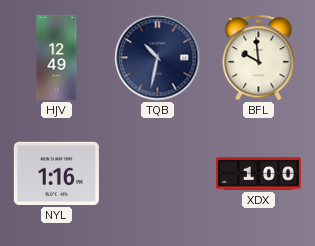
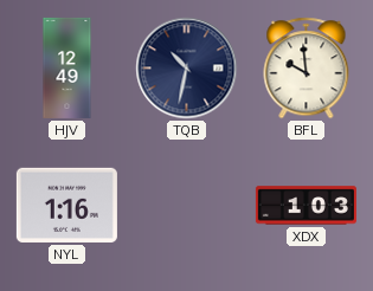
XDX: 1:00 -> 1:03 (306, 206)
